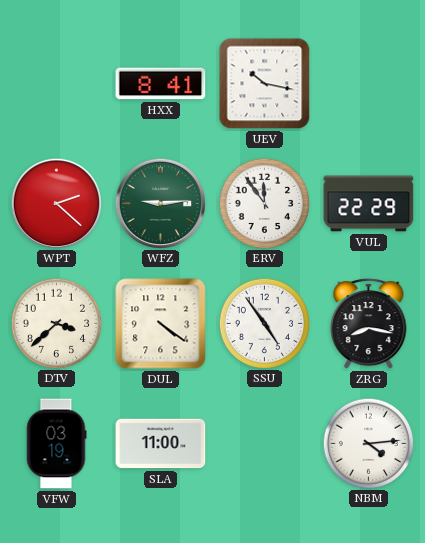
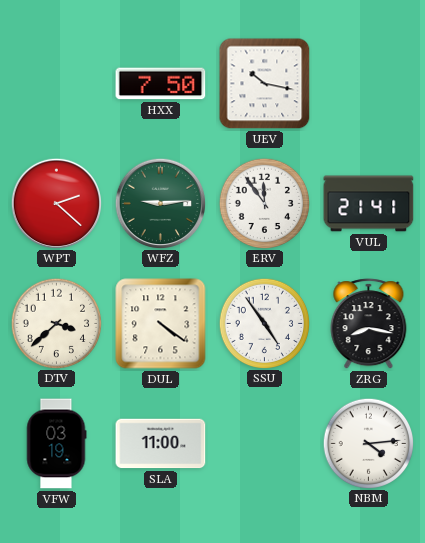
HXX: 8:41 -> 7:50 (161, 84)
VUL: 22:29 -> 21:41 (369, 204)
